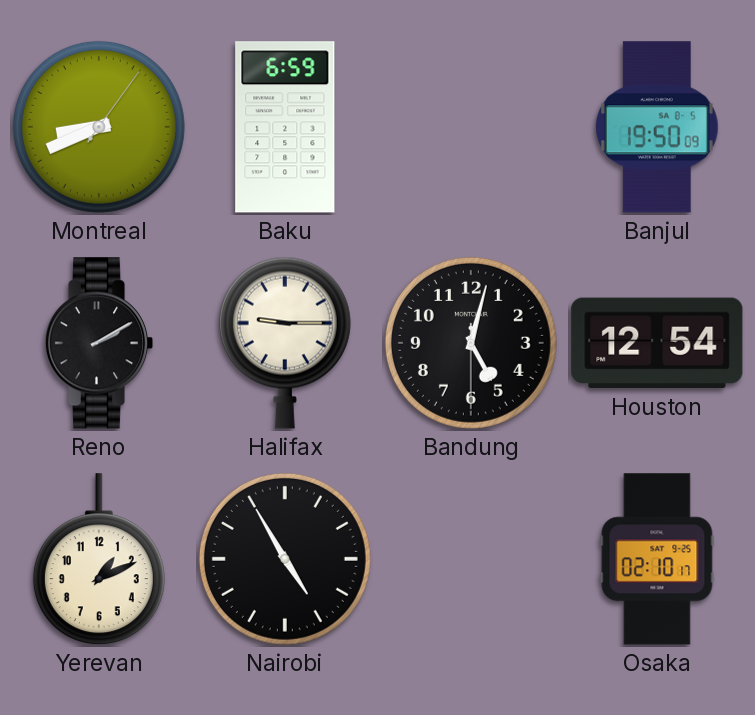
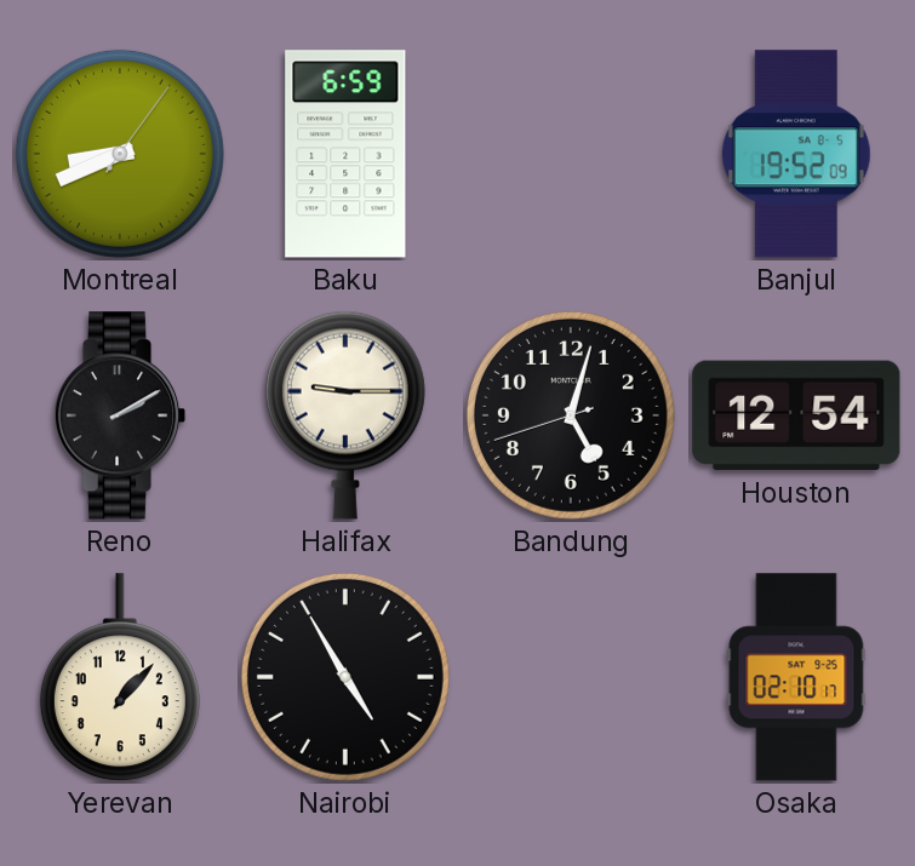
Banjul: 19:50 -> 19:52 (796, 154)
Bandung: 5:02:30 -> 5:02:42 (571, 415)
Yerevan: 1:11 -> 1:07 (120, 678)
